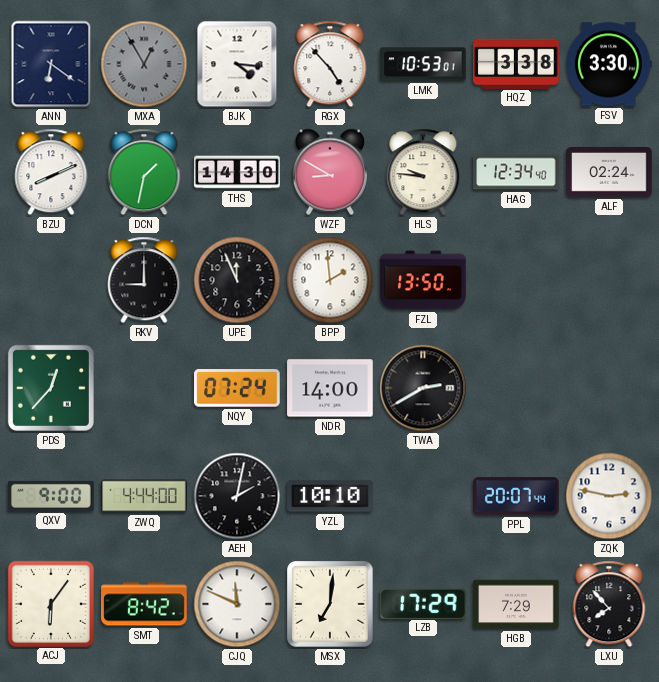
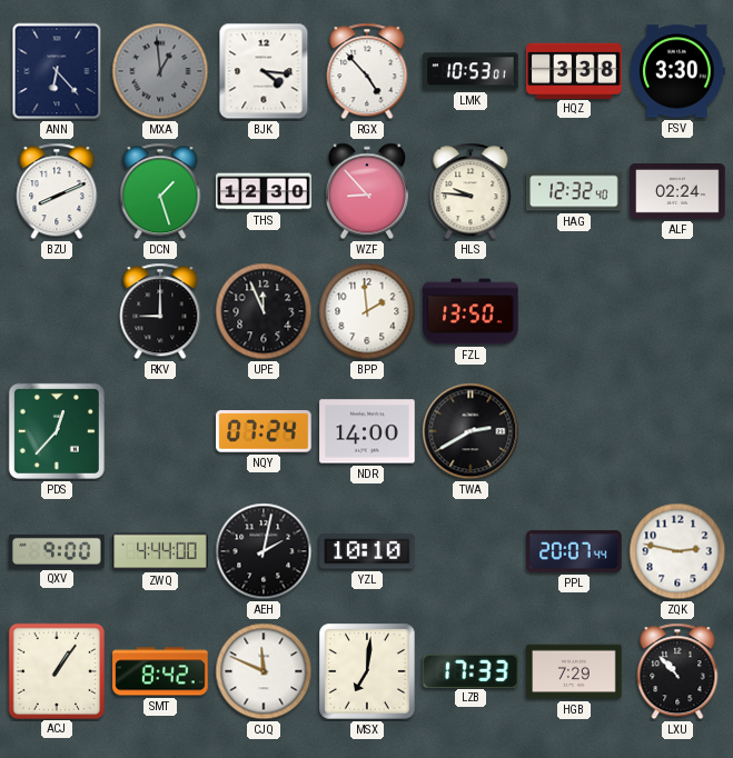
ANN: 6:21 -> 6:23 (57, 71)
MXA: 12:55 -> 12:59 (160, 71)
DCN: 1:32 -> 1:27 (160, 191)
THS: 14:30 -> 12:30 (264, 191)
WZF: 8:50 -> 8:53 (367, 191)
HAG: 12:34 -> 12:32 (574, 191)
ACJ: 6:06 -> 1:06 (56, 670)
LZB: 17:29 -> 17:33 (472, 670)
LXU: 7:53 -> 10:53 (677, 671)
